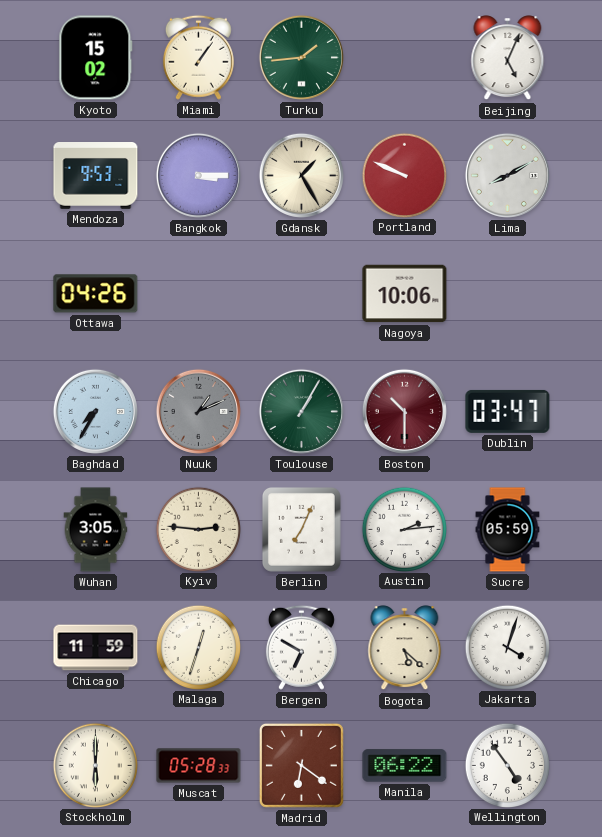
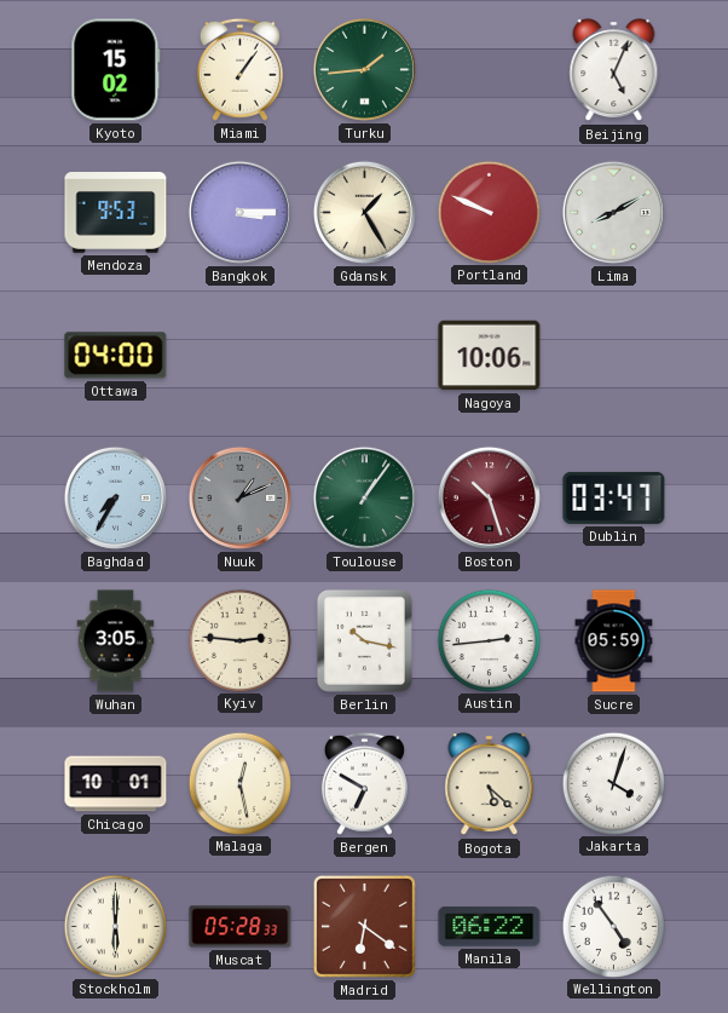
Ottawa: 04:26 -> 04:00 (116, 356)
Toulouse: 1:05 -> 1:06 (364, 497)
Boston: 10:30 -> 10:27 (489, 497)
Berlin: 7:04 -> 10:17 (364, 640)
Austin: 2:14 -> 2:44 (489, 640)
Chicago: 11:59 -> 10:01 (116, 784)
Malaga: 12:33 -> 12:28 (239, 783)
